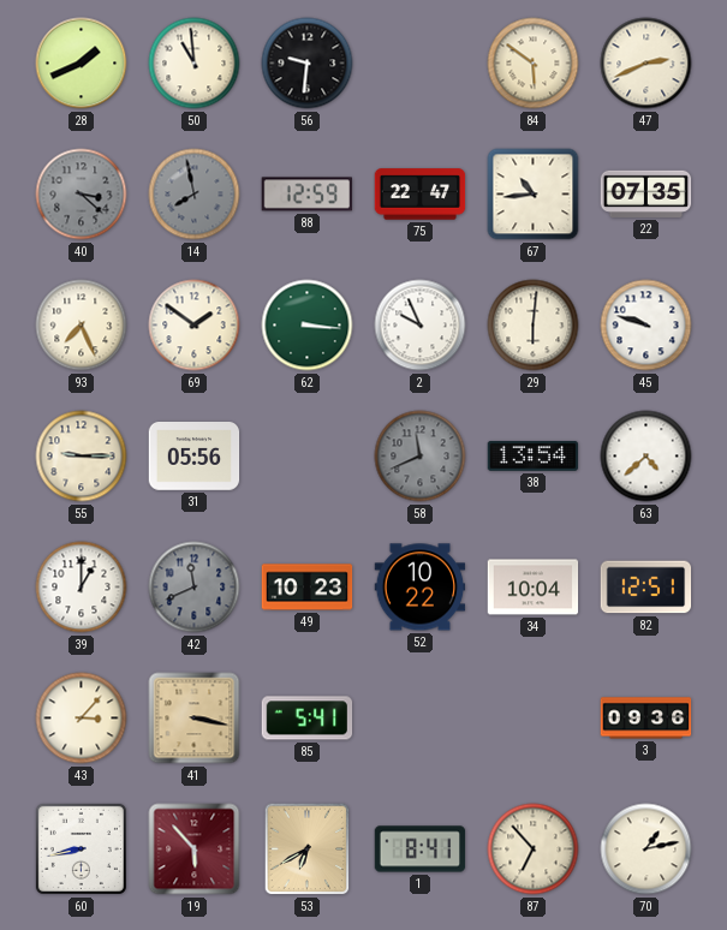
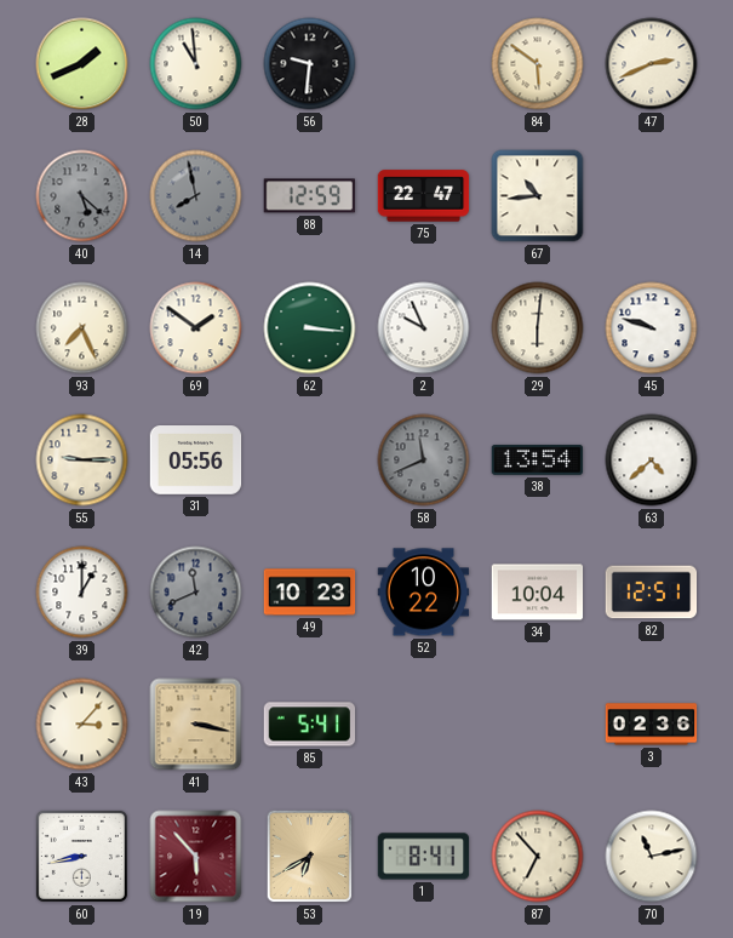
40: 3:22 -> 5:22 (82, 196)
22: 07:35 -> none (646, 193)
3: 09:36 -> 02:36 (652, 725)
70: 1:13 -> 11:13 (652, 857)
